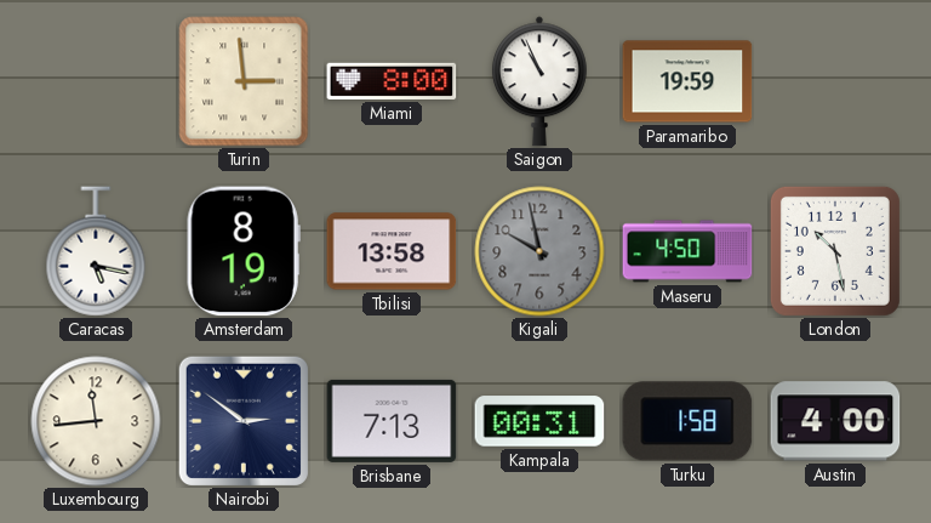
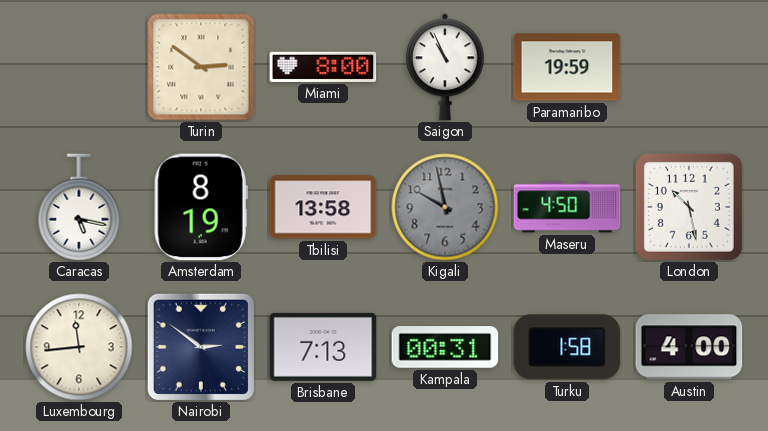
Turin: 2:59 -> 2:51 (201, 67)
